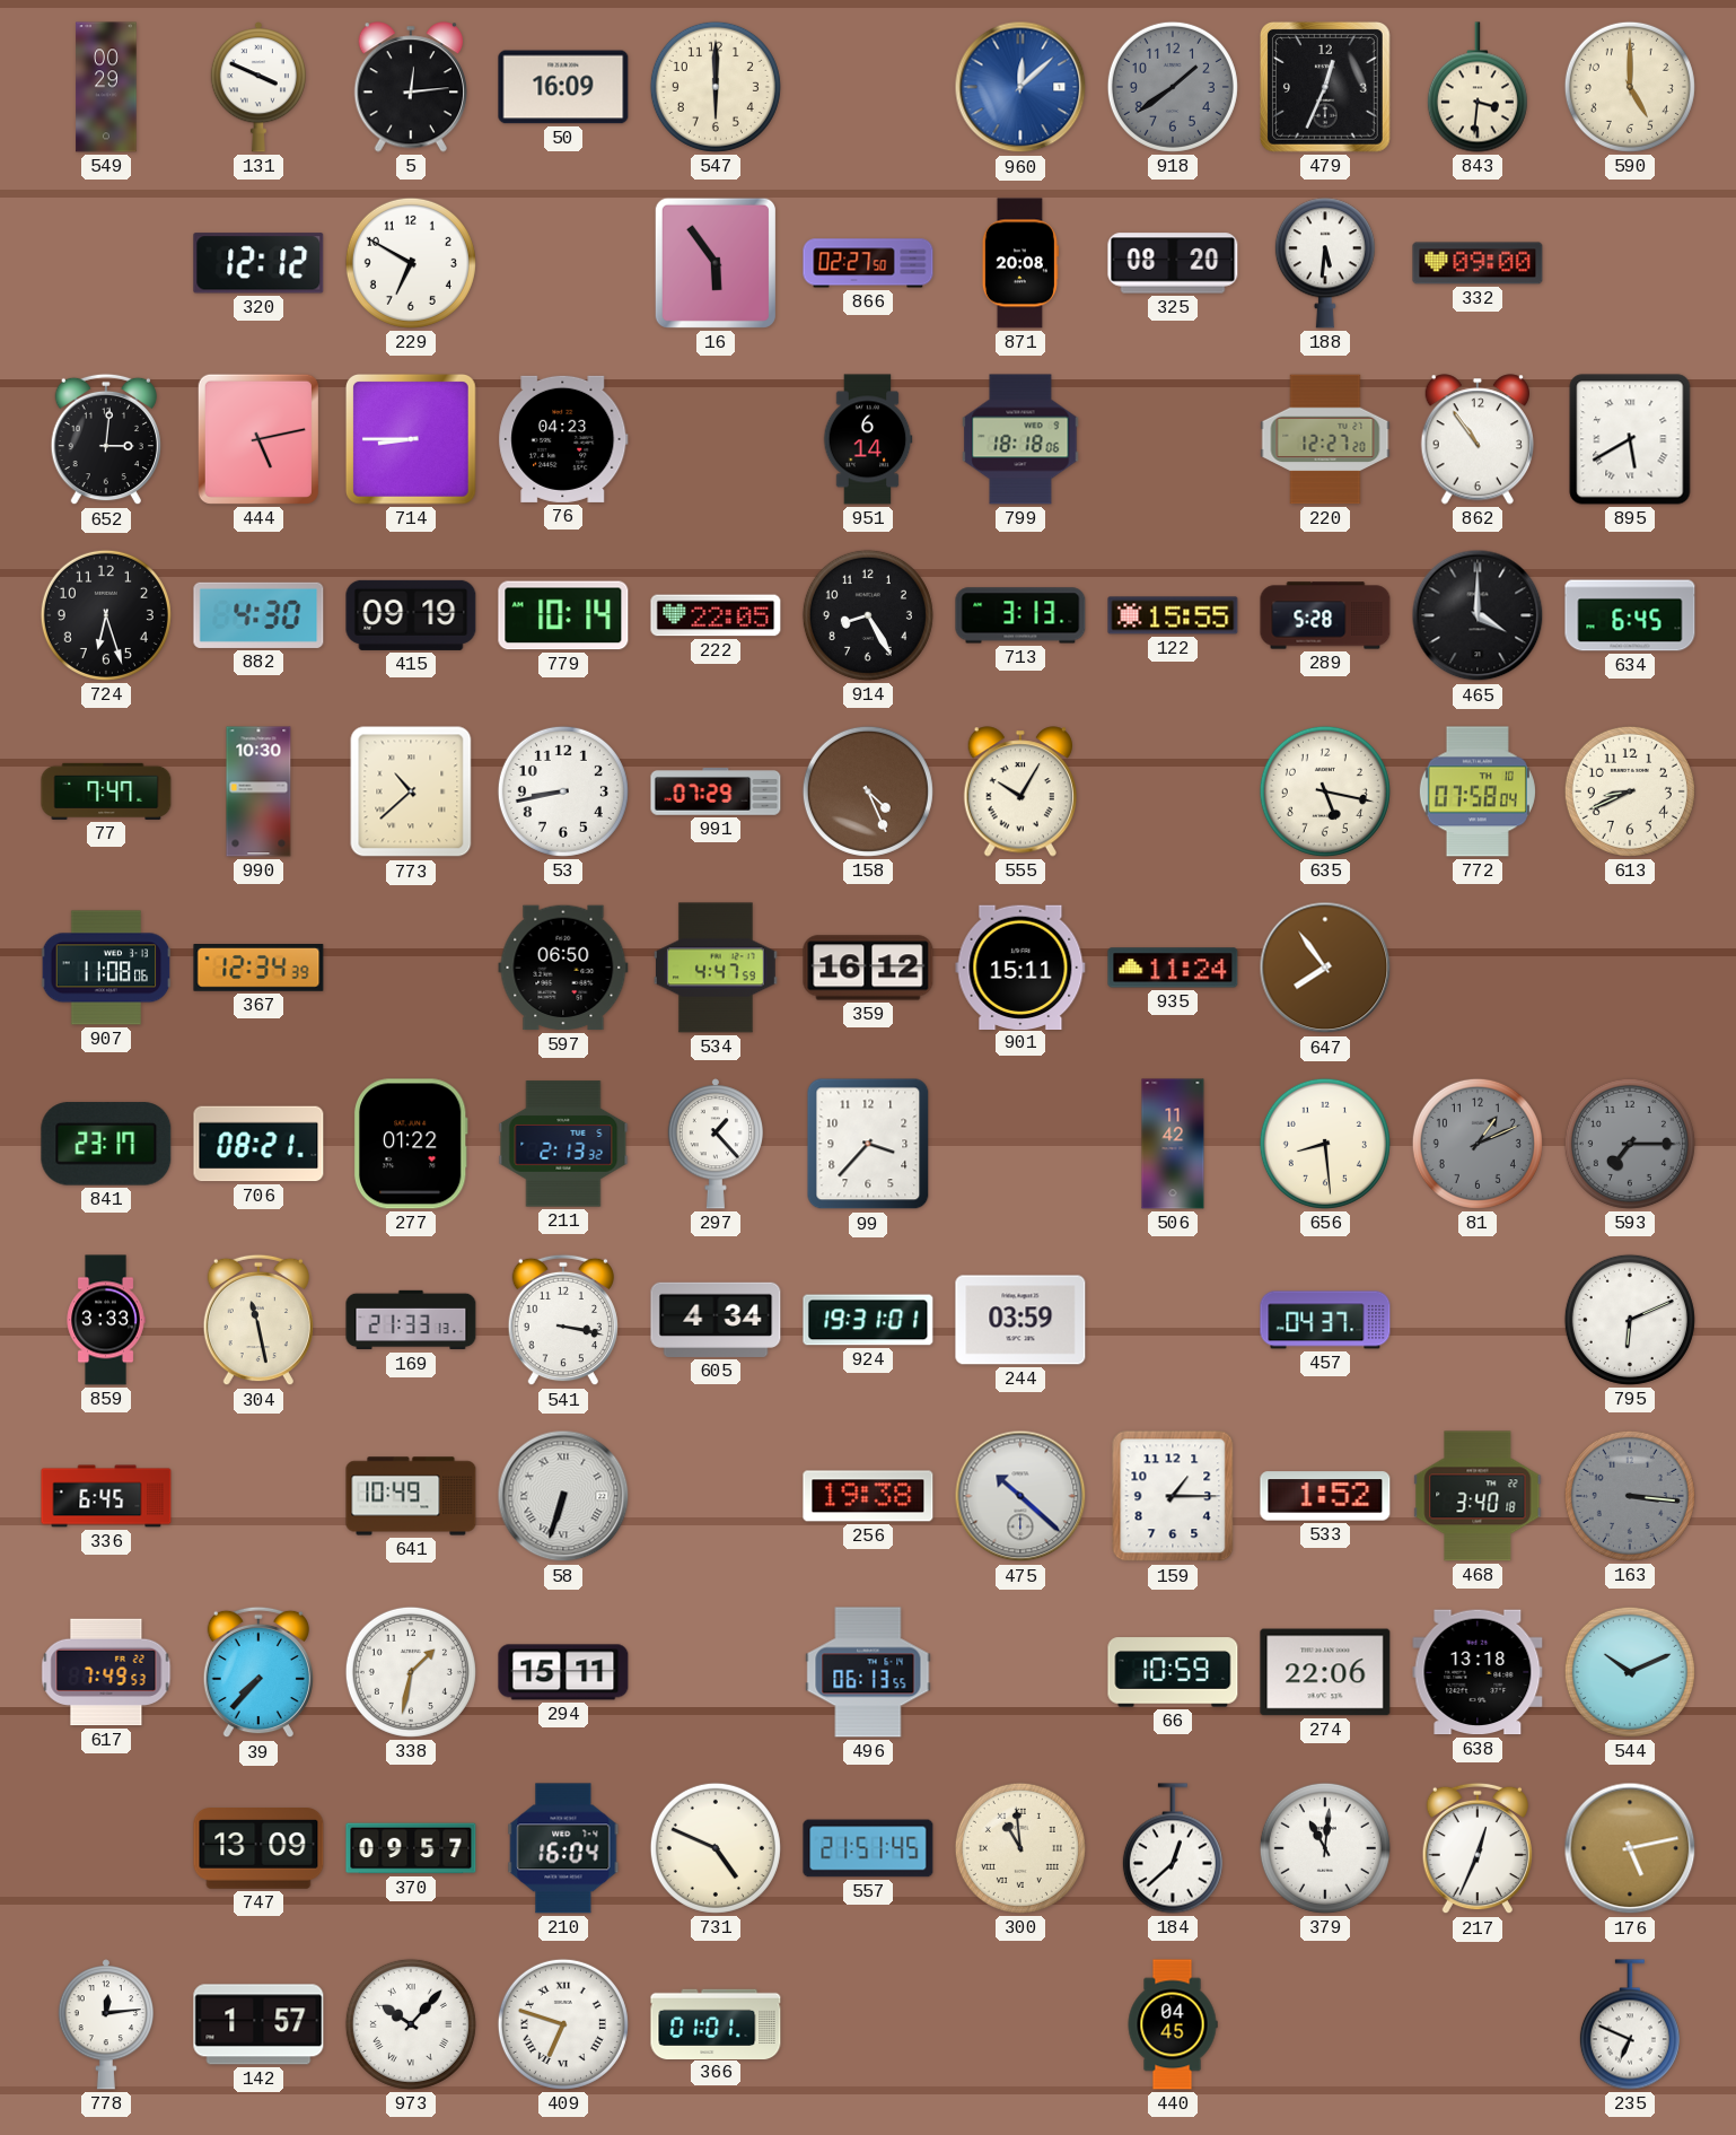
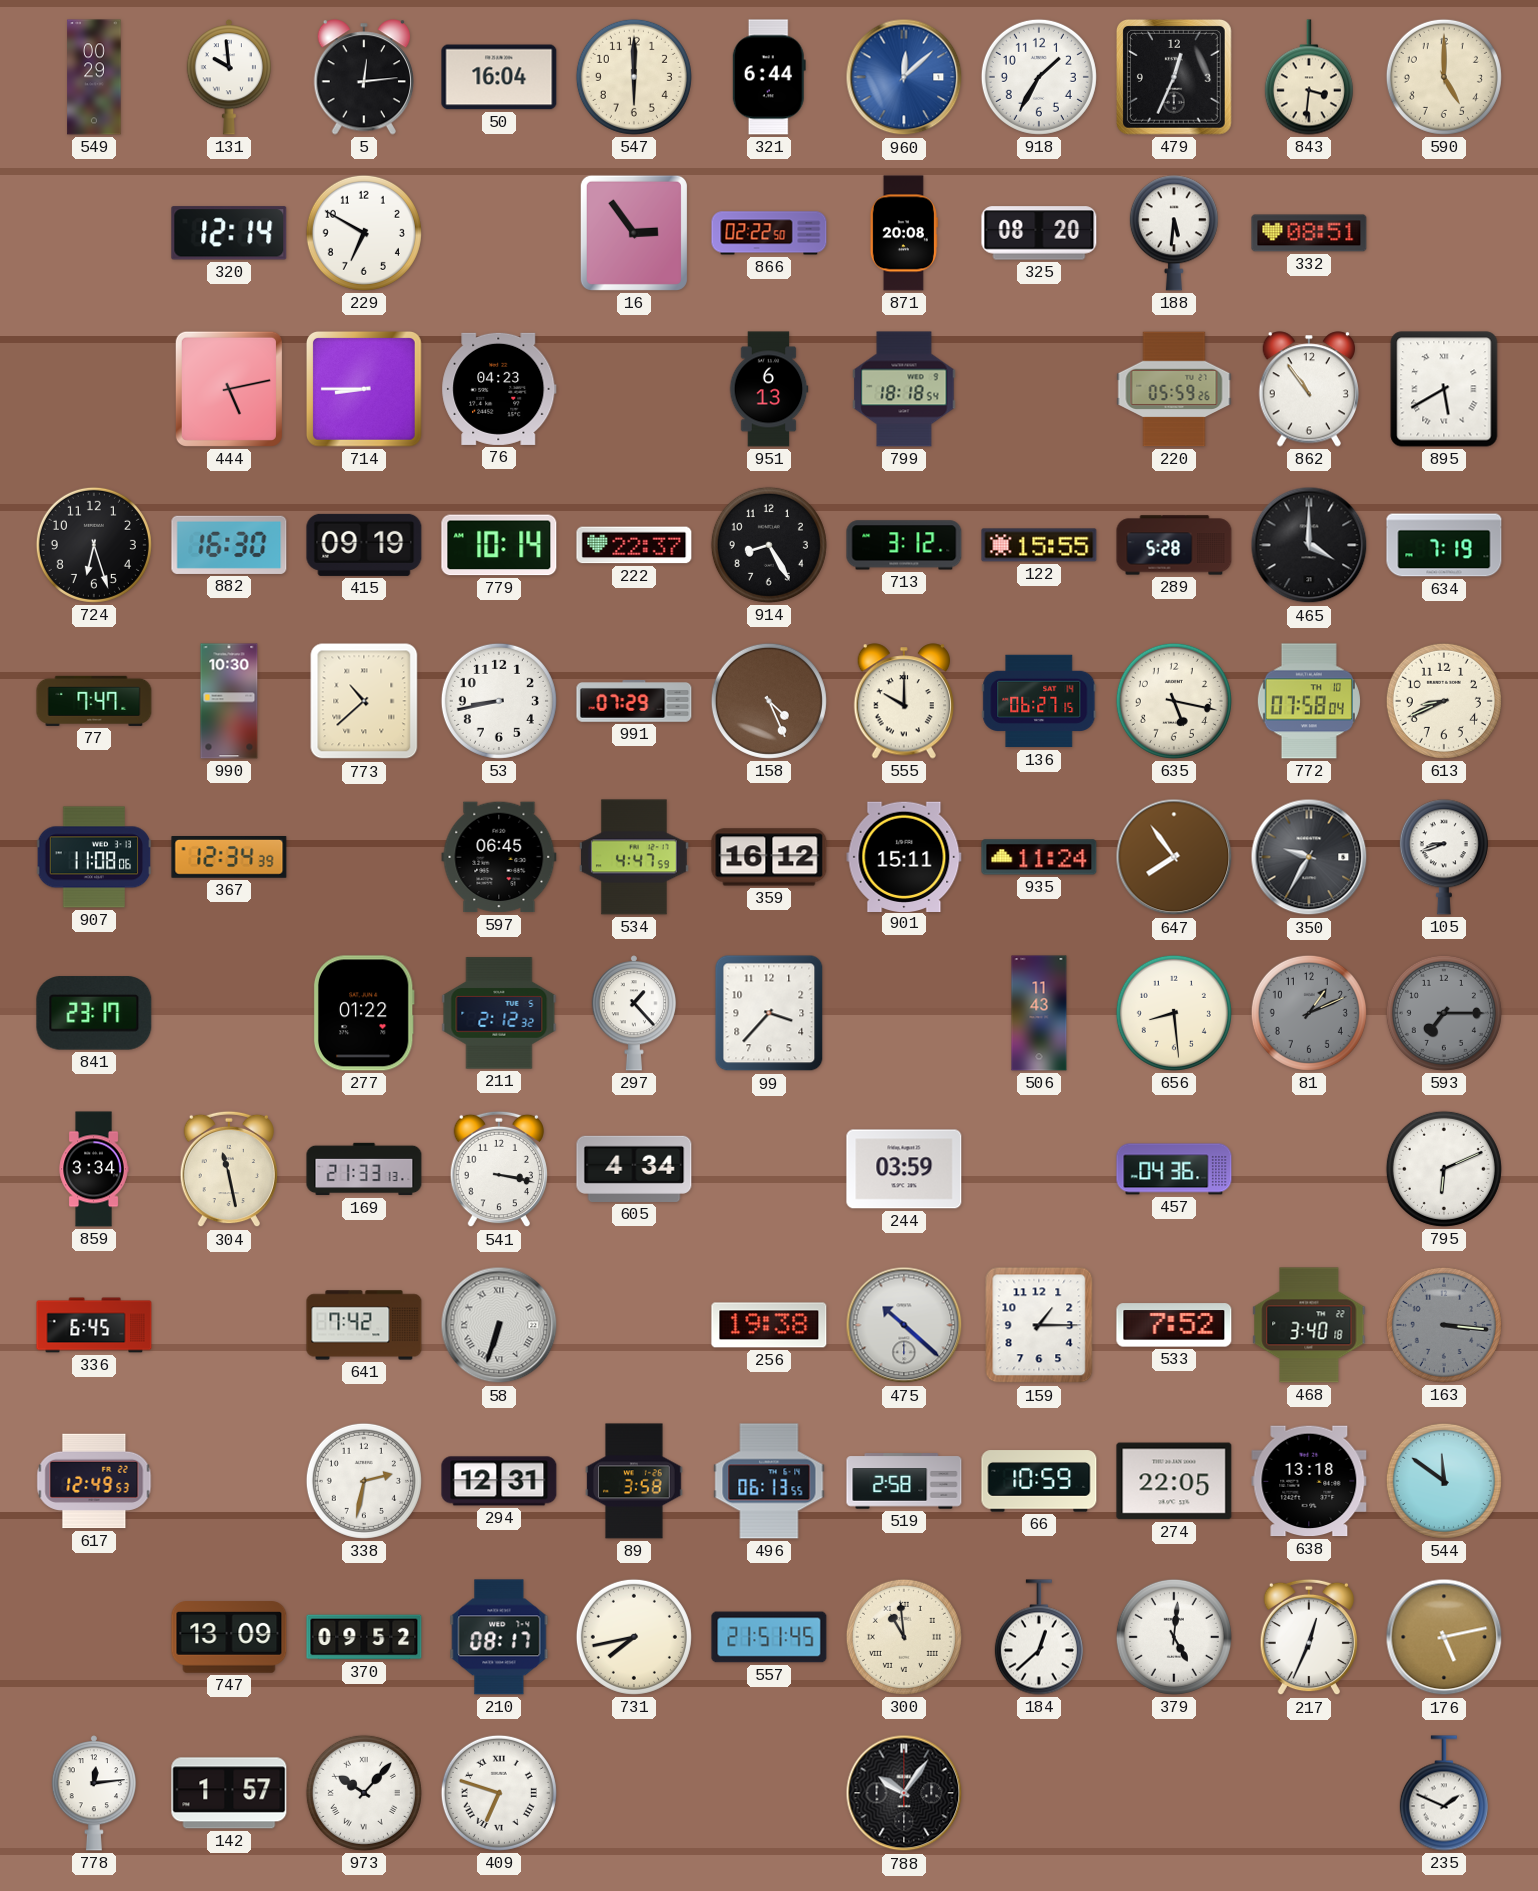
131: 3:49 -> 9:59 (228, 77)
50: 16:09 -> 16:04 (499, 77)
321: none -> 6:44 (769, 77)
918: 1:39 -> 1:35 (1039, 77)
918 dial: grey -> white (1039, 77)
320: 12:12 -> 12:14 (229, 233)
16: 5:54 -> 2:54 (634, 233)
866: 02:27 -> 02:22 (769, 233)
332: 09:00 -> 08:51 (1309, 233)
652: 3:01 -> none (106, 439)
951: 6:14 -> 6:13 (769, 389)
799: 18:18:06 -> 18:18:54 (904, 389)
220: 12:27 -> 05:59 (1174, 389)
882: 4:30 -> 16:30 (229, 545)
222: 22:05 -> 22:37 (634, 545)
713: 3:13 -> 3:12 (904, 545)
634: 6:45 -> 7:19 (1444, 545)
555: 10:05 -> 10:00 (904, 701)
136: none -> 06:27 (1039, 701)
597: 06:50 -> 06:45 (499, 857)
350: none -> 9:35 (1309, 857)
105: none -> 8:42 (1444, 857)
706: 08:21 -> none (258, 1144)
211: 2:13 -> 2:12 (499, 1013)
506: 11:42 -> 11:43 (1039, 1013)
859: 3:33 -> 3:34 (94, 1169)
924: 19:31 -> none (868, 1320)
457: 04:37 -> 04:36 (1174, 1169)
641: 10:49 -> 7:42 (364, 1325)
533: 1:52 -> 7:52 (1174, 1325)
617: 7:49 -> 12:49 (94, 1481)
39: 7:37 -> none (258, 1672)
338: 1:32 -> 2:32 (364, 1481)
294: 15:11 -> 12:31 (499, 1481)
89: none -> 3:58 (634, 1481)
519: none -> 2:58 (904, 1481)
274: 22:06 -> 22:05 (1174, 1481)
544: 10:11 -> 11:51 (1444, 1481)
370: 09:57 -> 09:52 (364, 1637)
210: 16:04 -> 08:17 (499, 1637)
731: 4:49 -> 7:43 (634, 1637)
379: 11:01 -> 5:01 (1174, 1637)
366: 01:01 -> none (716, 2023)
788: none -> 10:06 (904, 1793)
440: 04:45 -> none (1173, 2024)
235: 6:49 -> 1:49 (1444, 1793)
